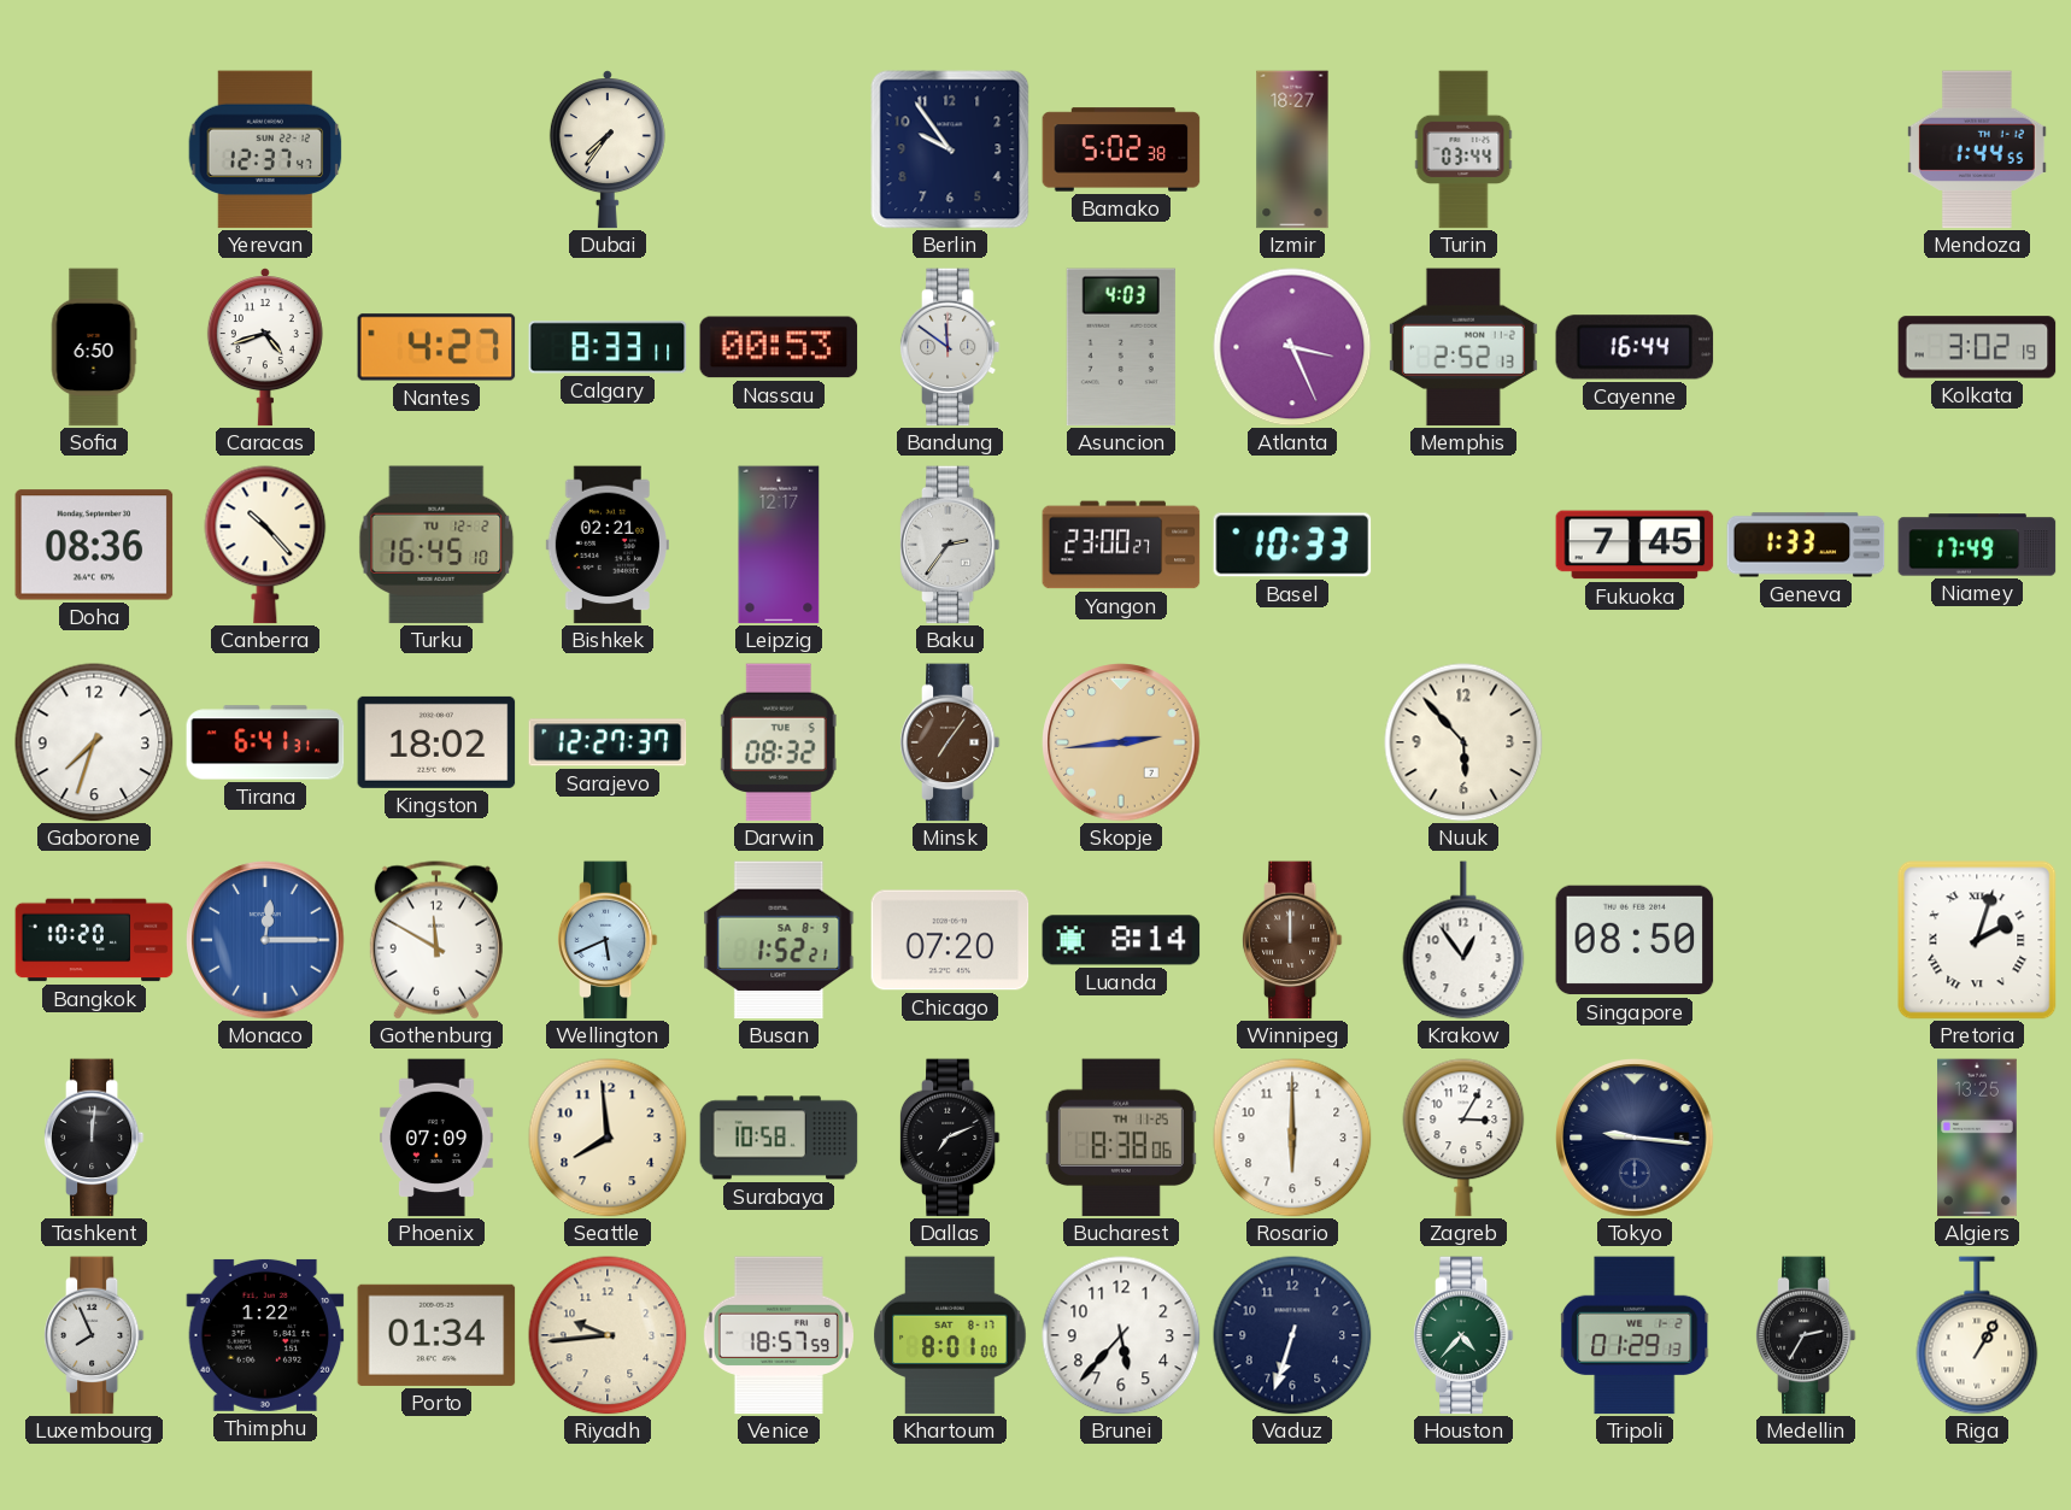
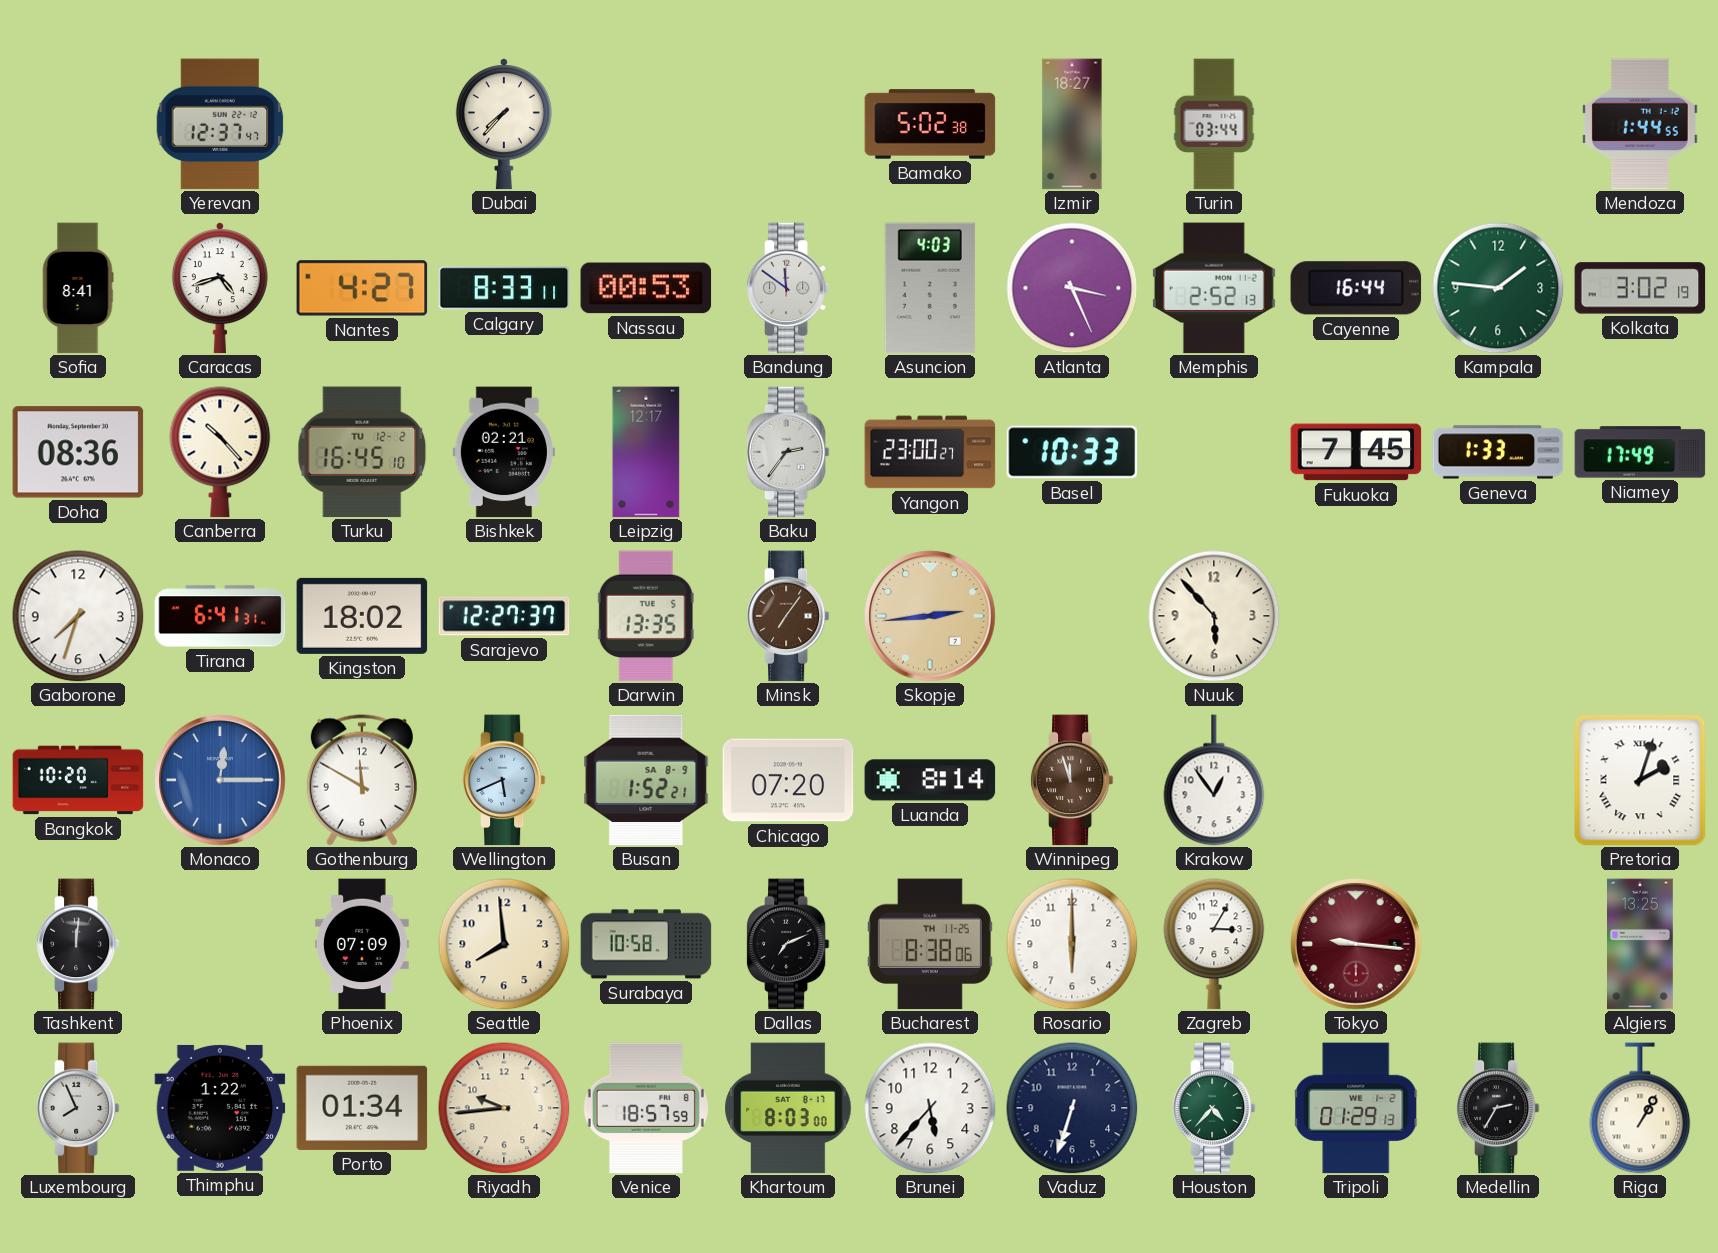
Dubai: 7:36 -> 7:37 (504, 124)
Berlin: 9:54 -> none (950, 149)
Sofia: 6:50 -> 8:41 (78, 288)
Kampala: none -> 1:46 (1498, 288)
Darwin: 08:32 -> 13:35 (646, 616)
Winnipeg: 12:00 -> 11:57 (1072, 780)
Singapore: 08:50 -> none (1635, 940)
Tokyo dial: navy -> burgundy (1356, 944)
Khartoum: 8:01 -> 8:03 (788, 1108)
